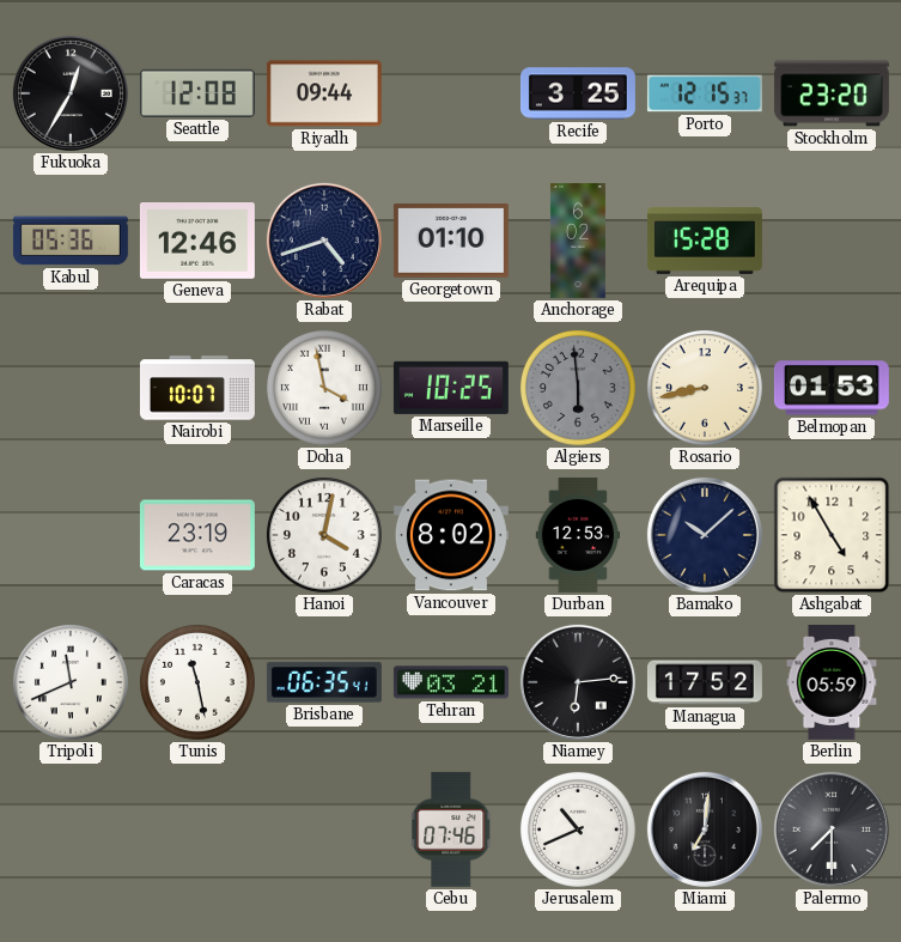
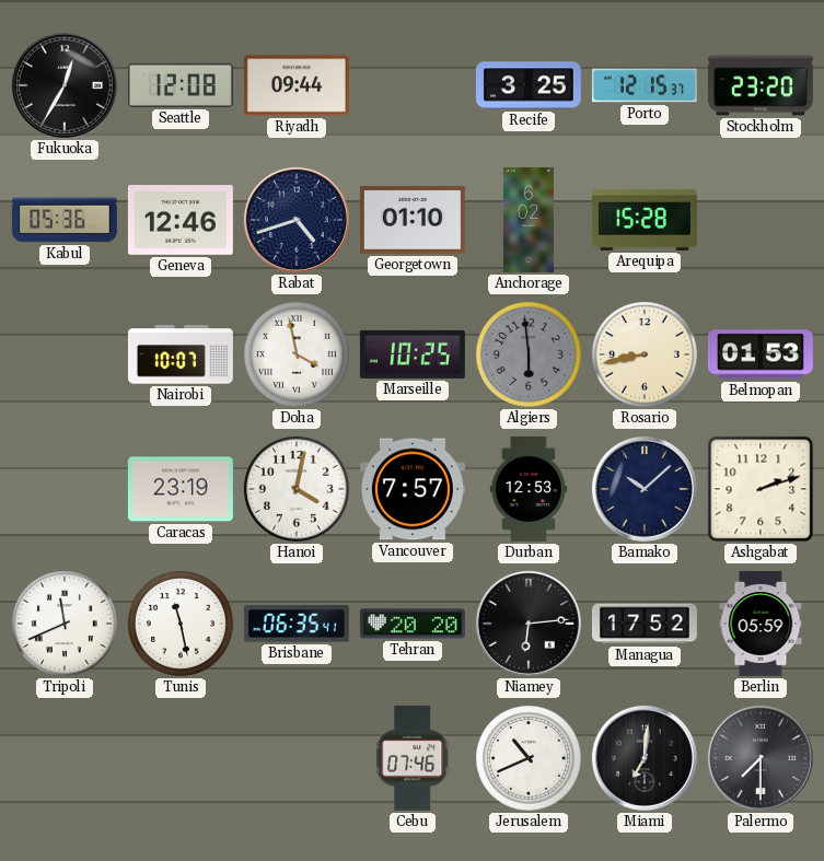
Vancouver: 8:02 -> 7:57 (413, 489)
Ashgabat: 4:55 -> 2:12 (761, 489)
Tehran: 03:21 -> 20:20 (413, 624)
